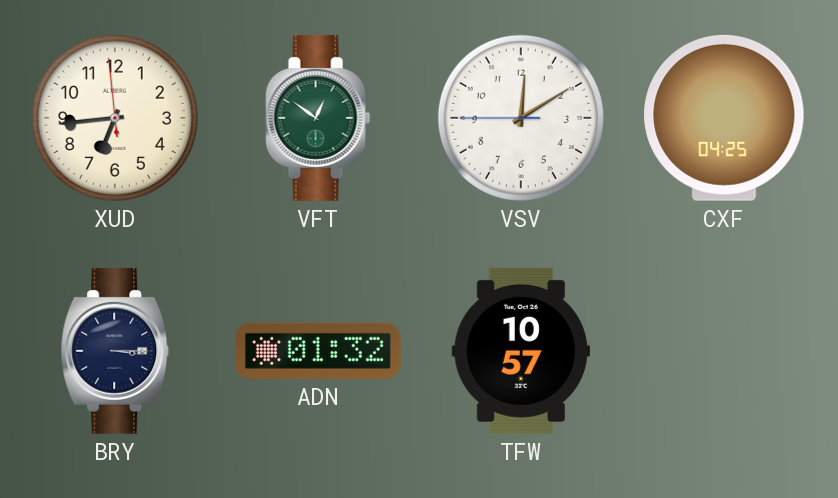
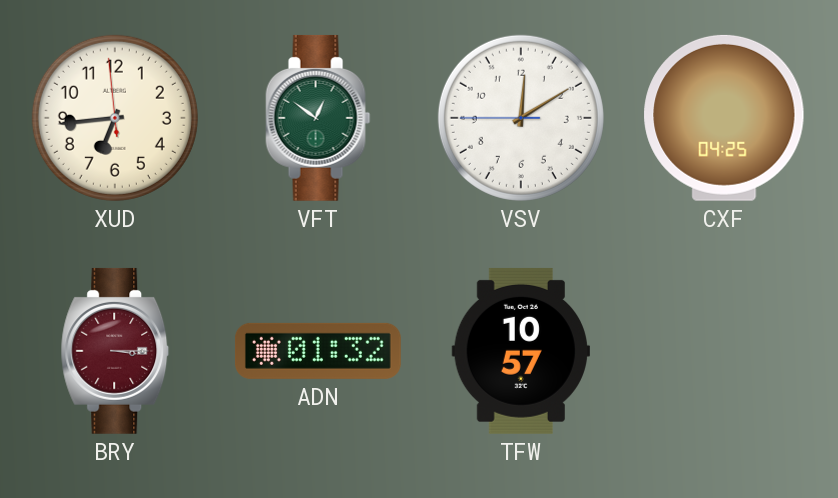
BRY dial: navy -> burgundy (115, 351)
